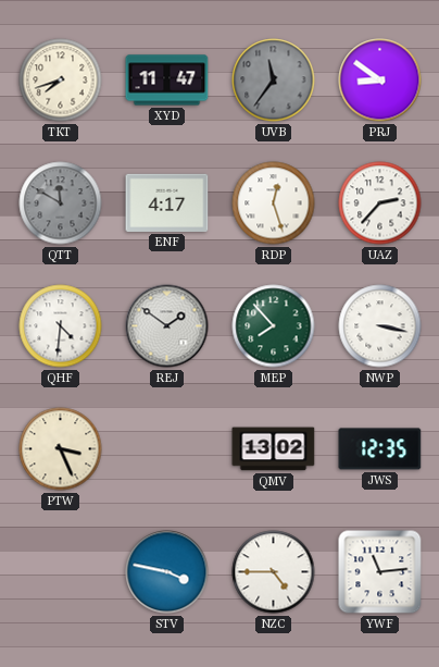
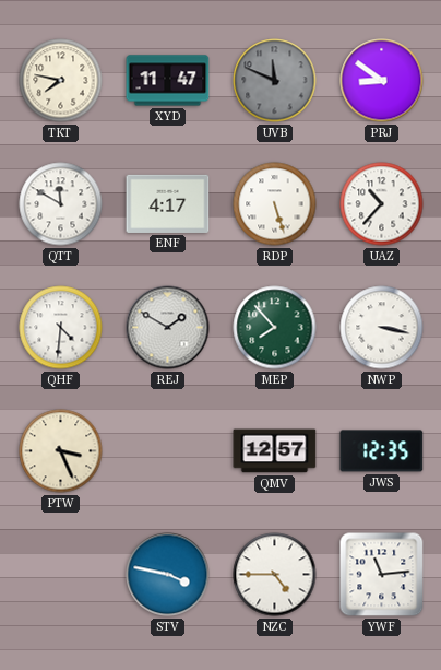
TKT: 7:42 -> 7:47 (61, 81)
UVB: 11:36 -> 11:49 (275, 81)
QTT dial: grey -> white (61, 204)
RDP: 12:27 -> 5:27 (275, 204)
UAZ: 2:37 -> 10:37 (382, 204)
REJ: 1:51 -> 1:50 (168, 328)
QMV: 13:02 -> 12:57 (275, 451)
